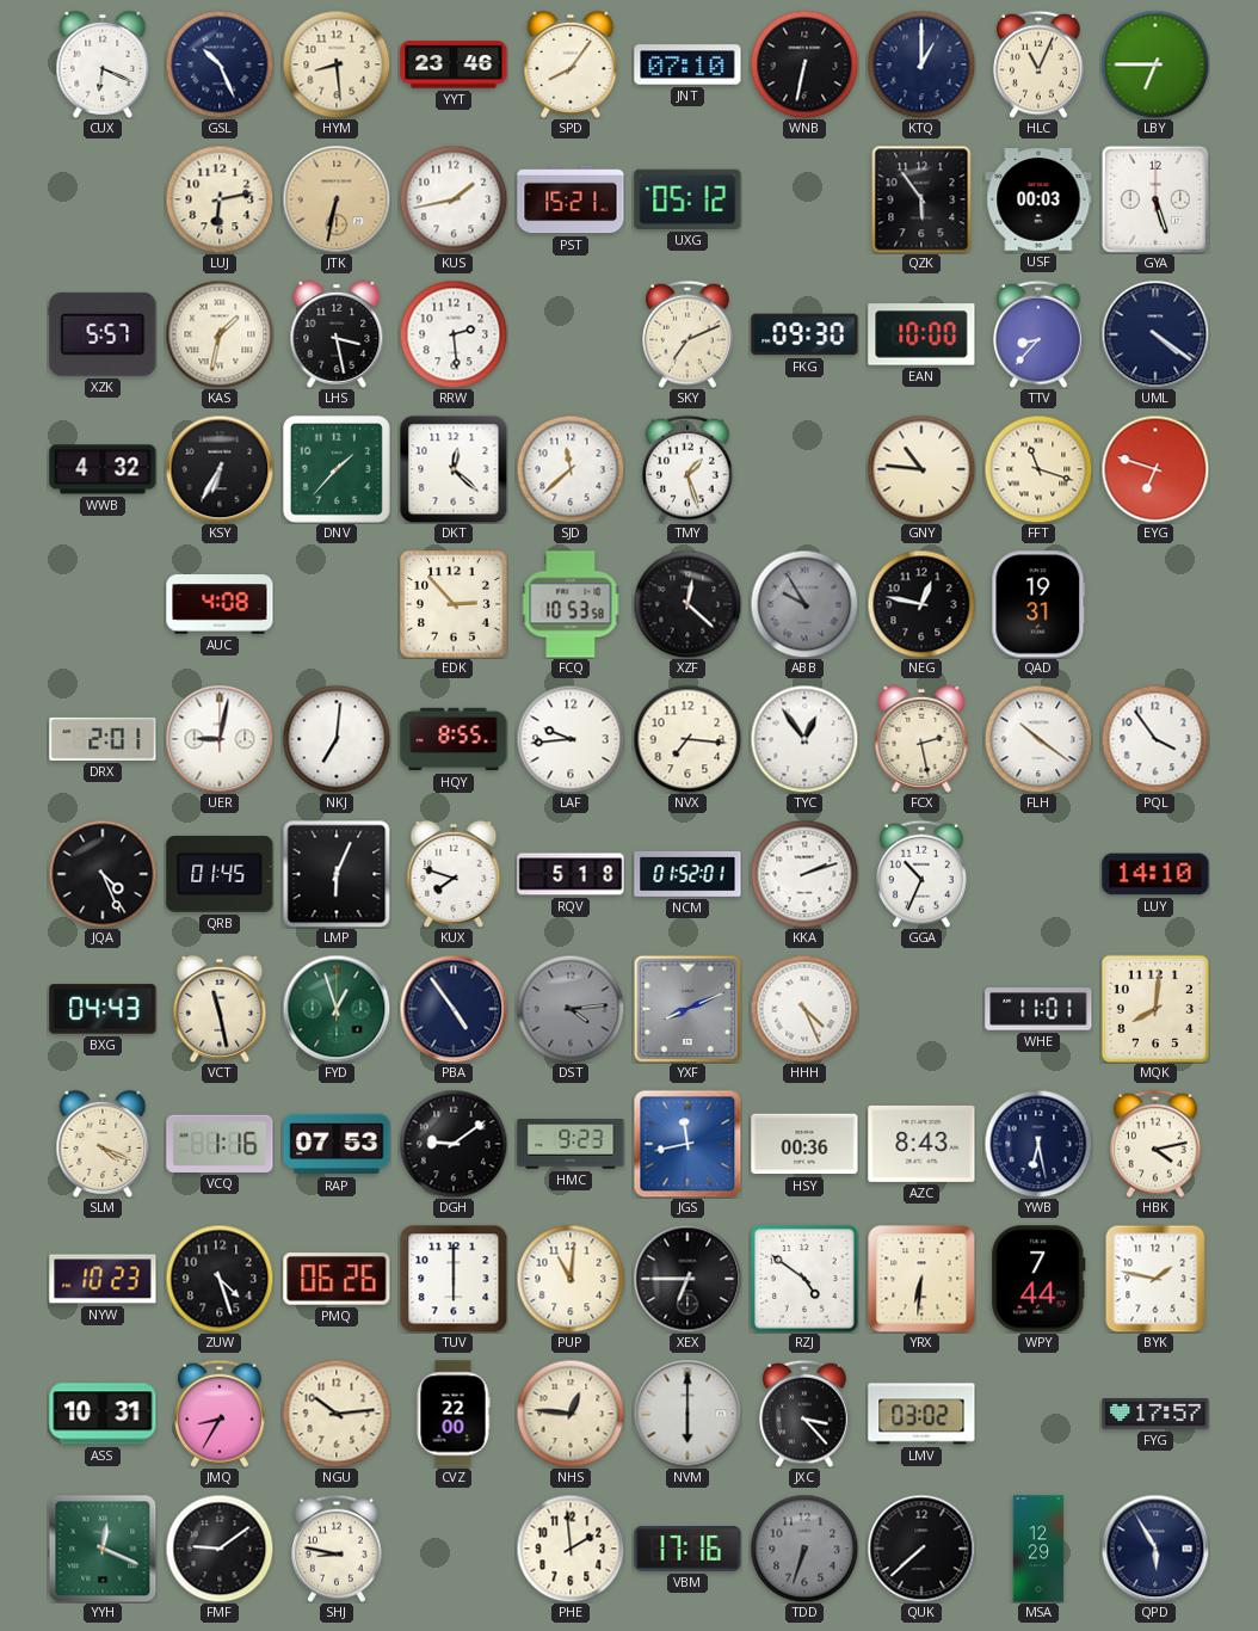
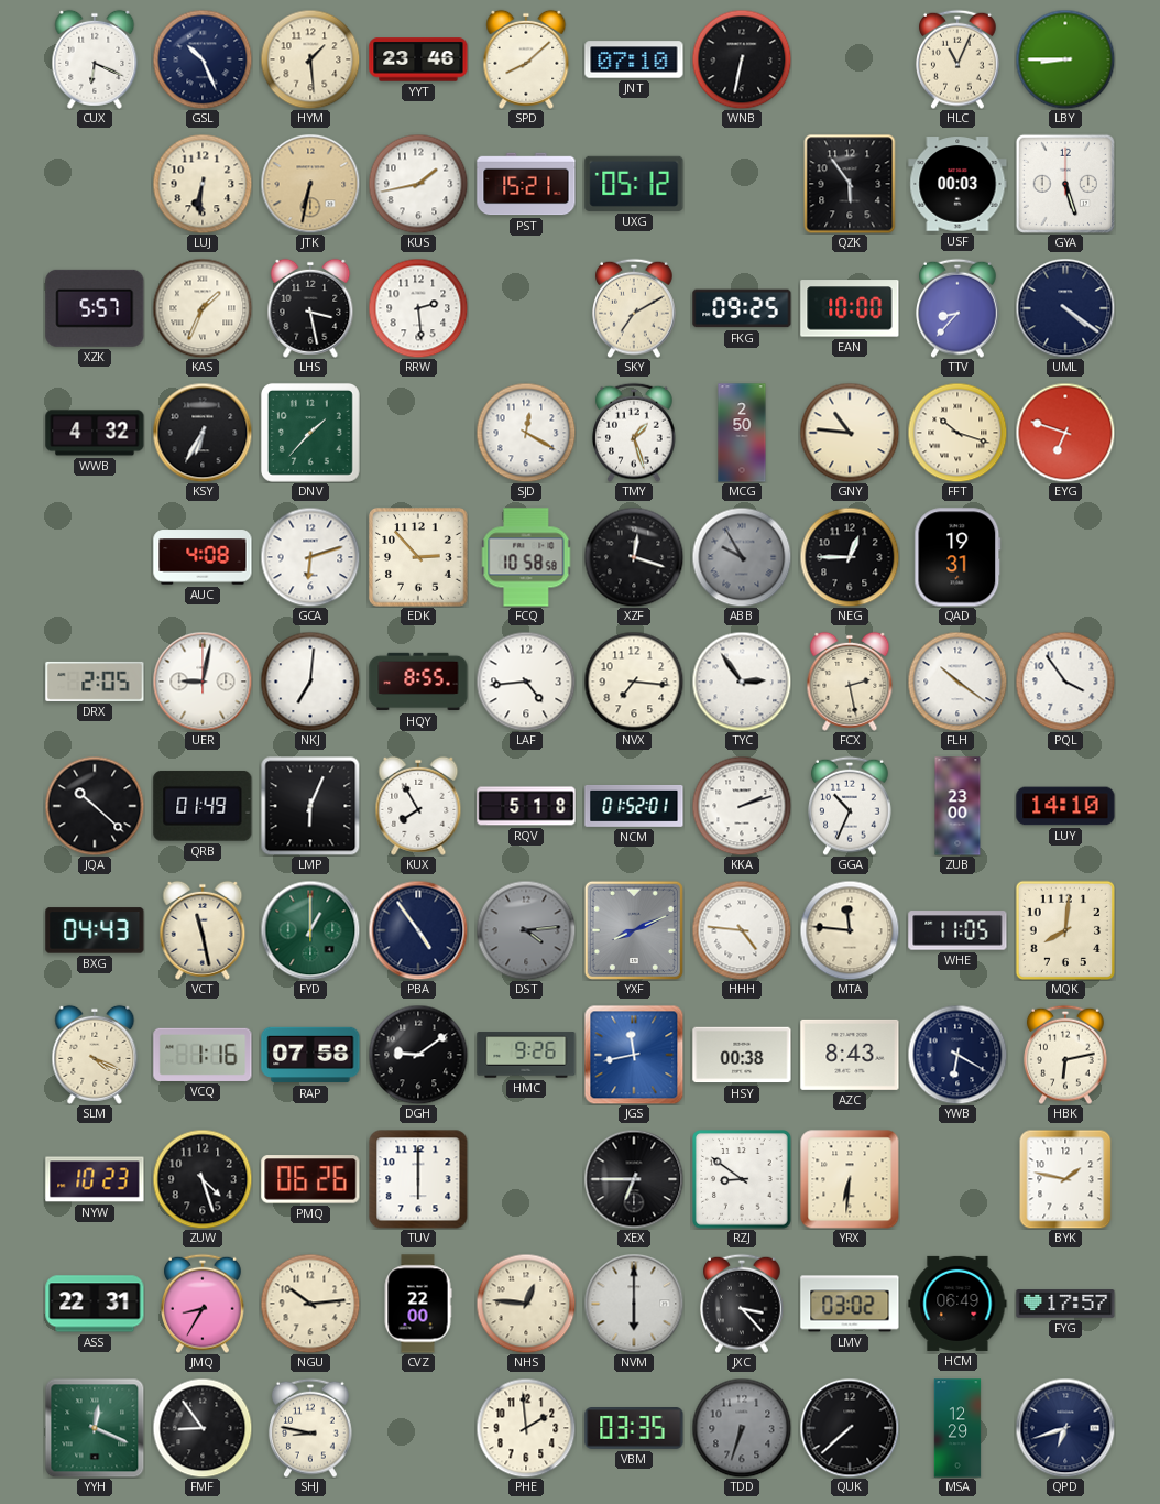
HYM: 8:29 -> 1:29 (310, 59)
SPD: 8:06 -> 8:08 (526, 59)
KTQ: 1:00 -> none (921, 64)
LBY: 6:45 -> 8:45 (1065, 59)
LUJ: 6:13 -> 6:31 (203, 184)
KAS: 1:32 -> 1:34 (203, 308)
SKY: 7:11 -> 7:10 (635, 308)
FKG: 09:30 -> 09:25 (742, 308)
DKT: 12:22 -> none (454, 469)
SJD: 11:38 -> 12:20 (526, 433)
MCG: none -> 2:50 (742, 433)
FFT: 11:18 -> 10:18 (957, 433)
GCA: none -> 6:12 (310, 557)
FCQ: 10:53 -> 10:58 (526, 557)
XZF: 12:22 -> 12:18 (634, 557)
NEG: 12:47 -> 12:45 (850, 557)
DRX: 2:01 -> 2:05 (95, 682)
LAF: 9:44 -> 4:44 (526, 682)
TYC: 12:54 -> 2:54 (742, 682)
JQA: 4:26 -> 10:22 (95, 806)
QRB: 01:45 -> 01:49 (203, 806)
KUX: 7:48 -> 7:55 (418, 806)
ZUB: none -> 23:00 (957, 806)
FYD: 12:57 -> 1:00 (310, 930)
HHH: 4:26 -> 4:46 (742, 930)
MTA: none -> 11:46 (850, 930)
WHE: 11:01 -> 11:05 (957, 930)
RAP: 07:53 -> 07:58 (310, 1055)
HMC: 9:23 -> 9:26 (526, 1055)
HSY: 00:36 -> 00:38 (742, 1055)
YWB: 6:28 -> 6:20 (957, 1055)
HBK: 4:13 -> 6:13 (1066, 1055)
PUP: 11:01 -> none (571, 1279)
RZJ: 4:51 -> 8:51 (742, 1179)
WPY: 7:44 -> none (1038, 1279)
ASS: 10:31 -> 22:31 (95, 1304)
HCM: none -> 06:49 (957, 1304)
FMF: 9:09 -> 8:54 (203, 1428)
VBM: 17:16 -> 03:35 (634, 1429)
QPD: 5:55 -> 6:42 (1065, 1428)
